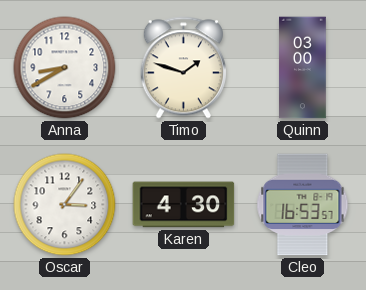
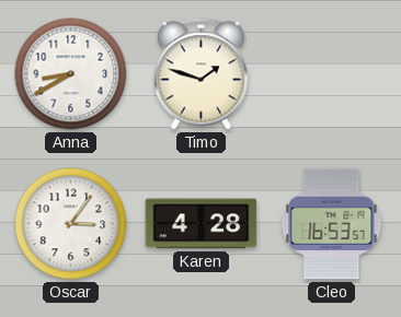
Quinn: 03:00 -> none (303, 68)
Karen: 4:30 -> 4:28 (202, 224)
